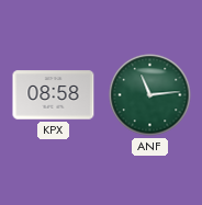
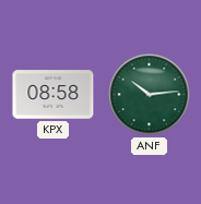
ANF: 11:14 -> 10:14 (150, 95)
